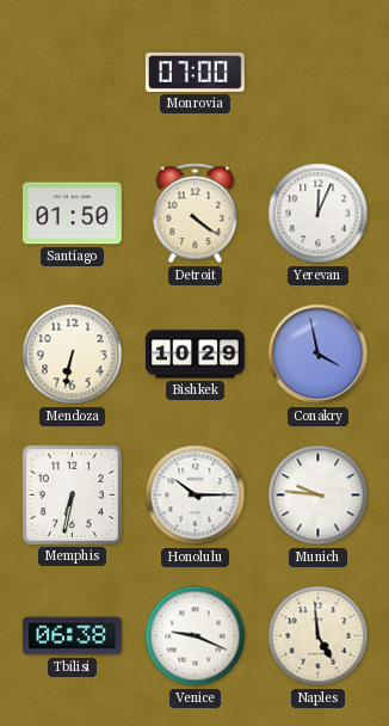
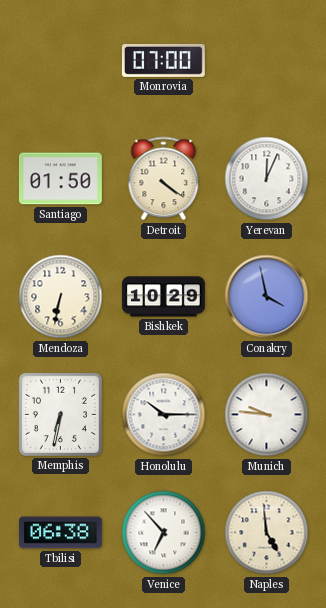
Venice: 9:19 -> 6:53 (164, 533)
